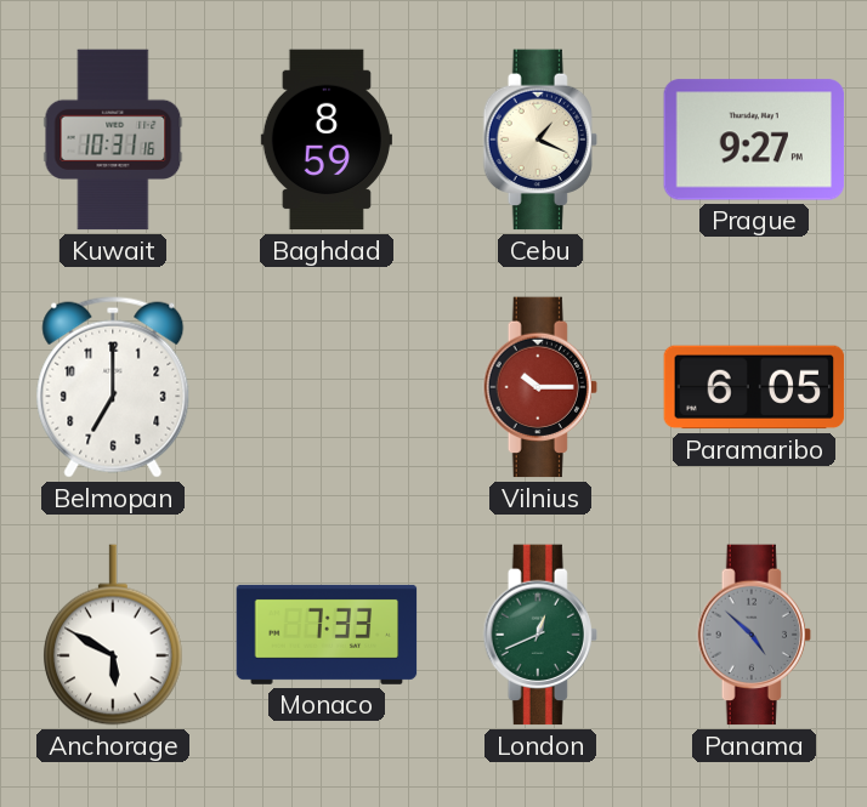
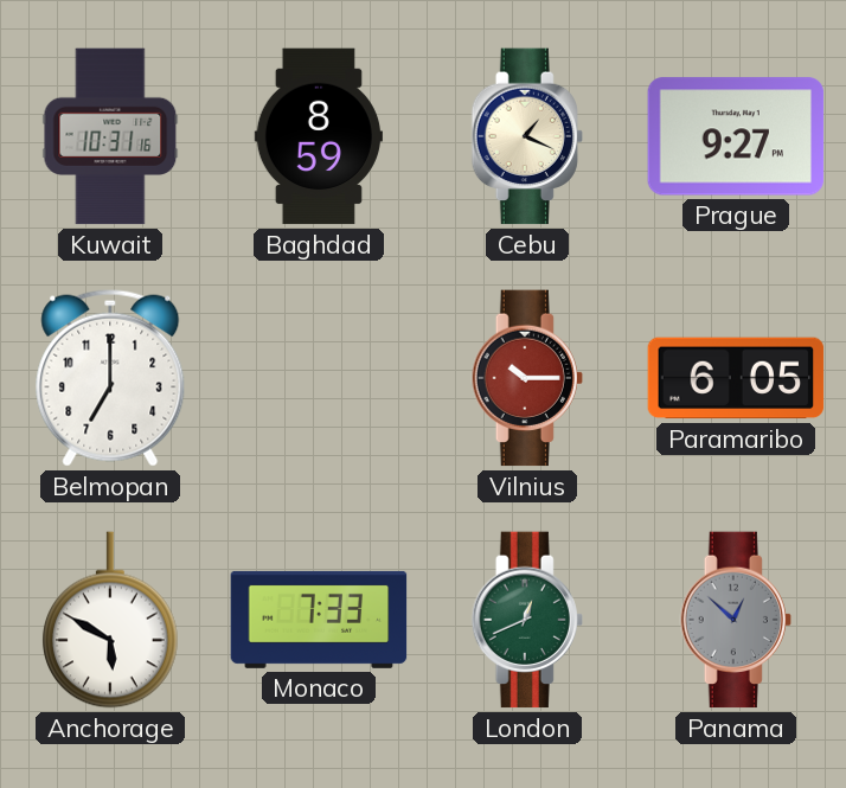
Panama: 4:52 -> 12:52 (736, 620)
